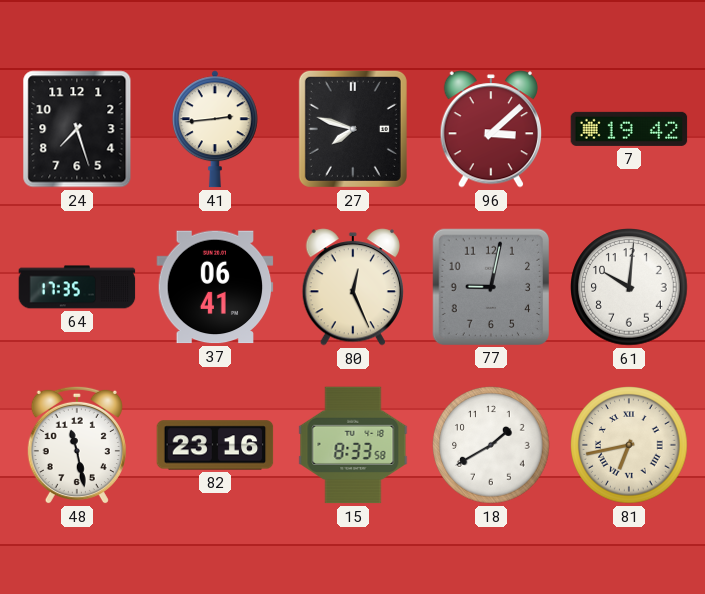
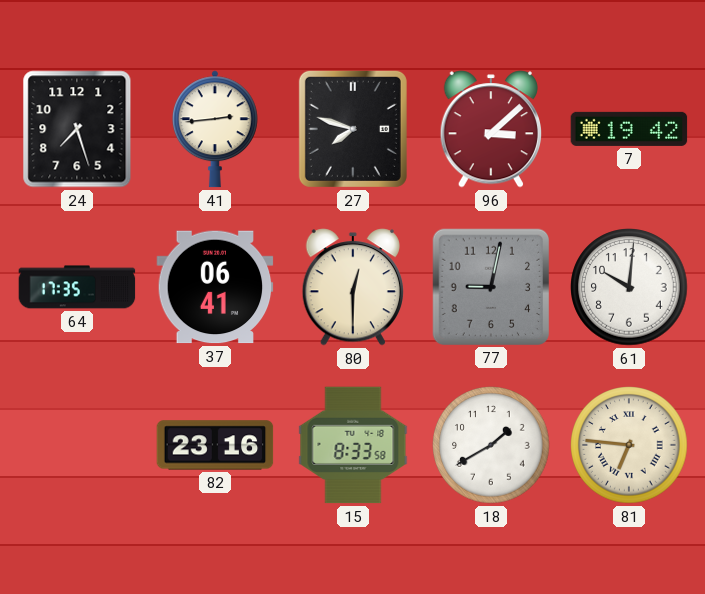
80: 12:26 -> 12:30 (352, 287)
48: 11:28 -> none (77, 445)
81: 6:43 -> 6:46 (629, 445)
